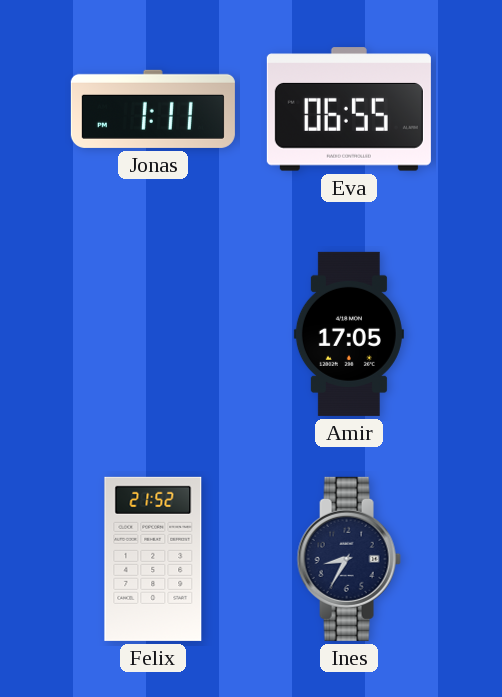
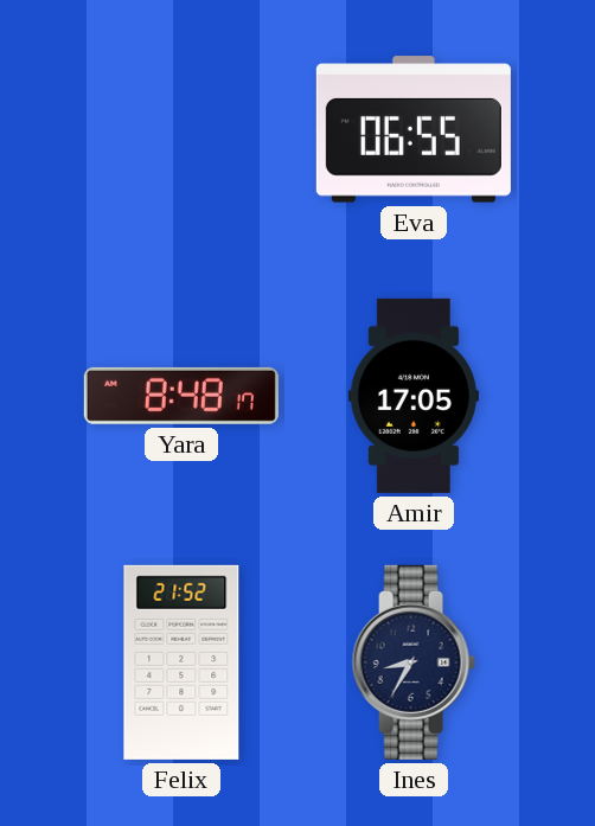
Jonas: 1:11 -> none (153, 109)
Yara: none -> 8:48 (181, 396)
